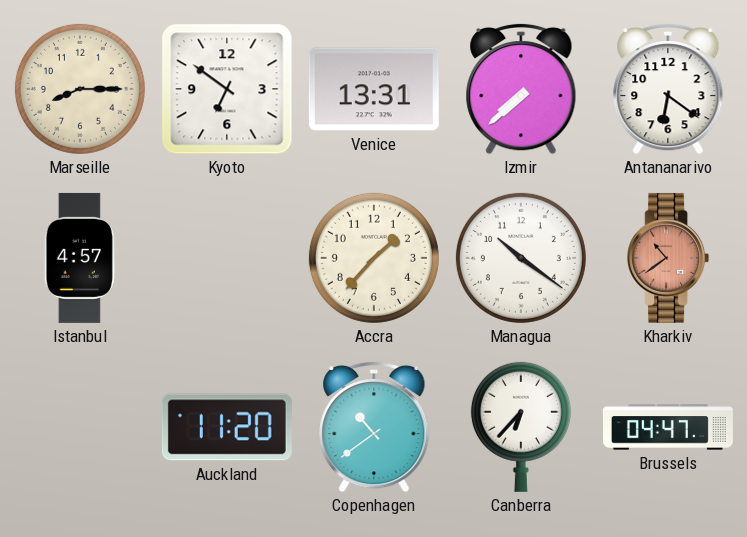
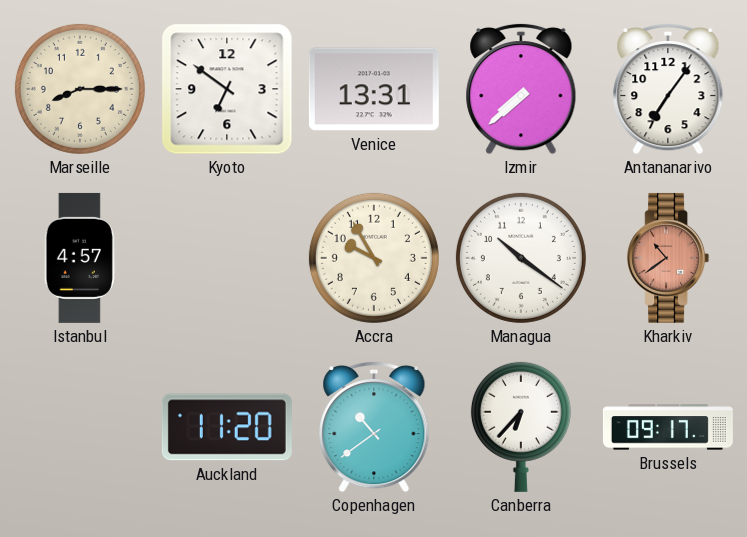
Antananarivo: 6:21 -> 7:06 (668, 89)
Accra: 1:37 -> 9:55 (374, 258)
Brussels: 04:47 -> 09:17 (668, 427)
